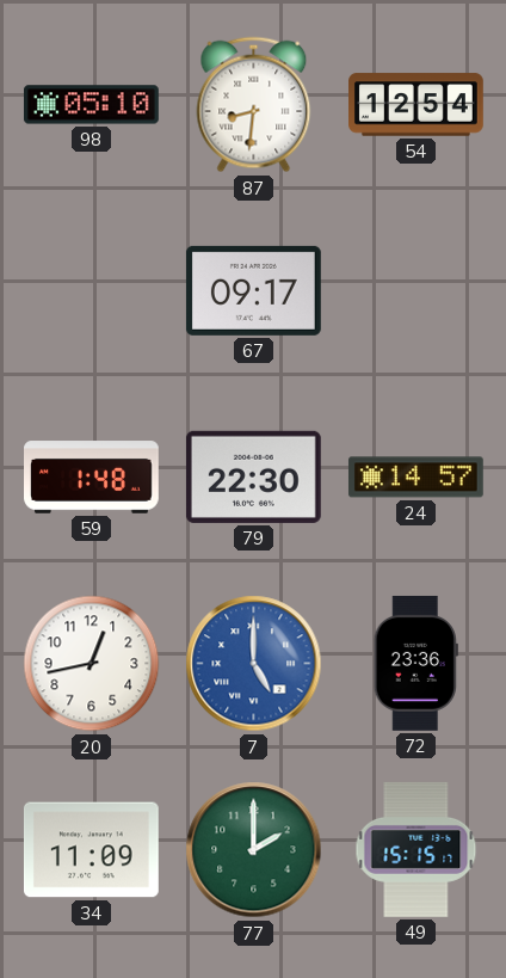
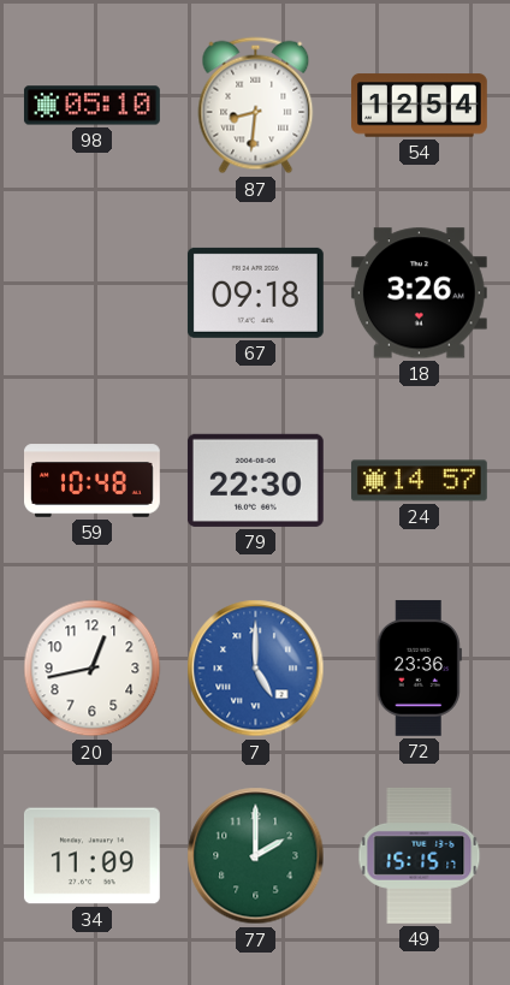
67: 09:17 -> 09:18 (255, 292)
18: none -> 3:26 (419, 293)
59: 1:48 -> 10:48 (93, 481)
